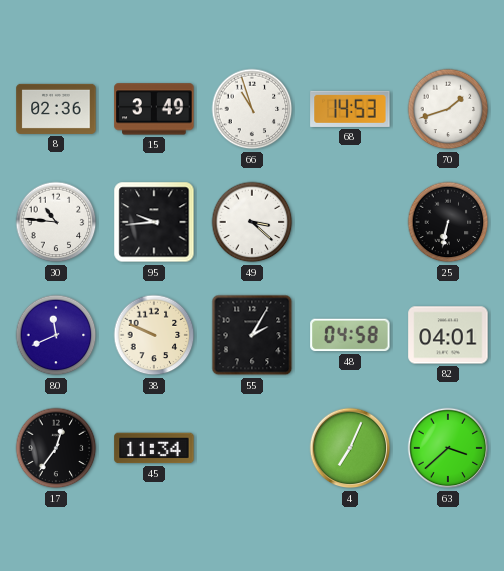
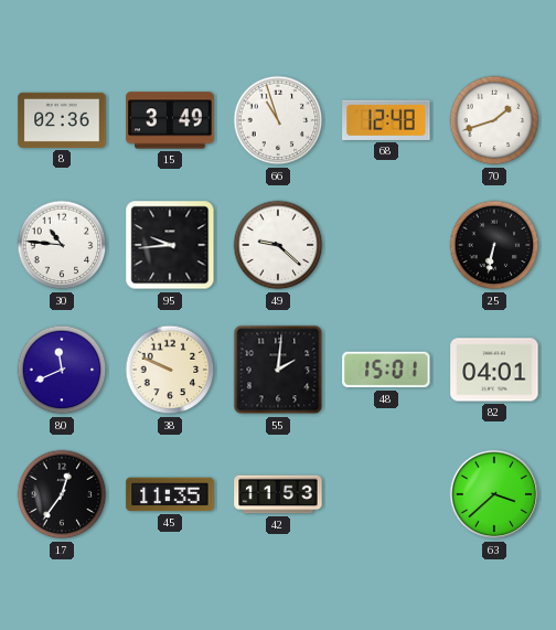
68: 14:53 -> 12:48 (386, 120)
49: 3:22 -> 9:22 (278, 245)
55: 2:05 -> 2:01 (278, 370)
48: 04:58 -> 15:01 (386, 370)
45: 11:34 -> 11:35 (170, 494)
42: none -> 11:53 (278, 494)
4: 7:04 -> none (350, 448)
